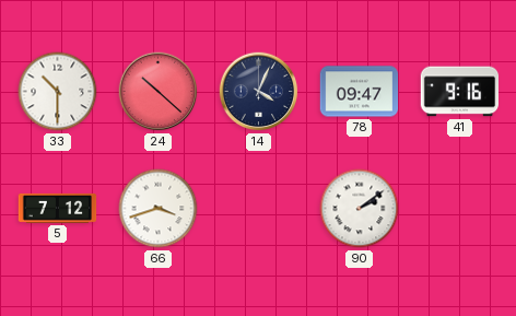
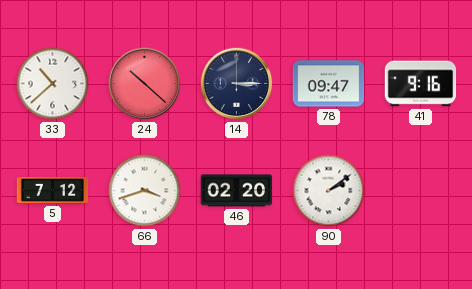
33: 10:30 -> 10:38 (53, 84)
14: 4:04 -> 3:15 (237, 84)
46: none -> 02:20 (237, 191)
